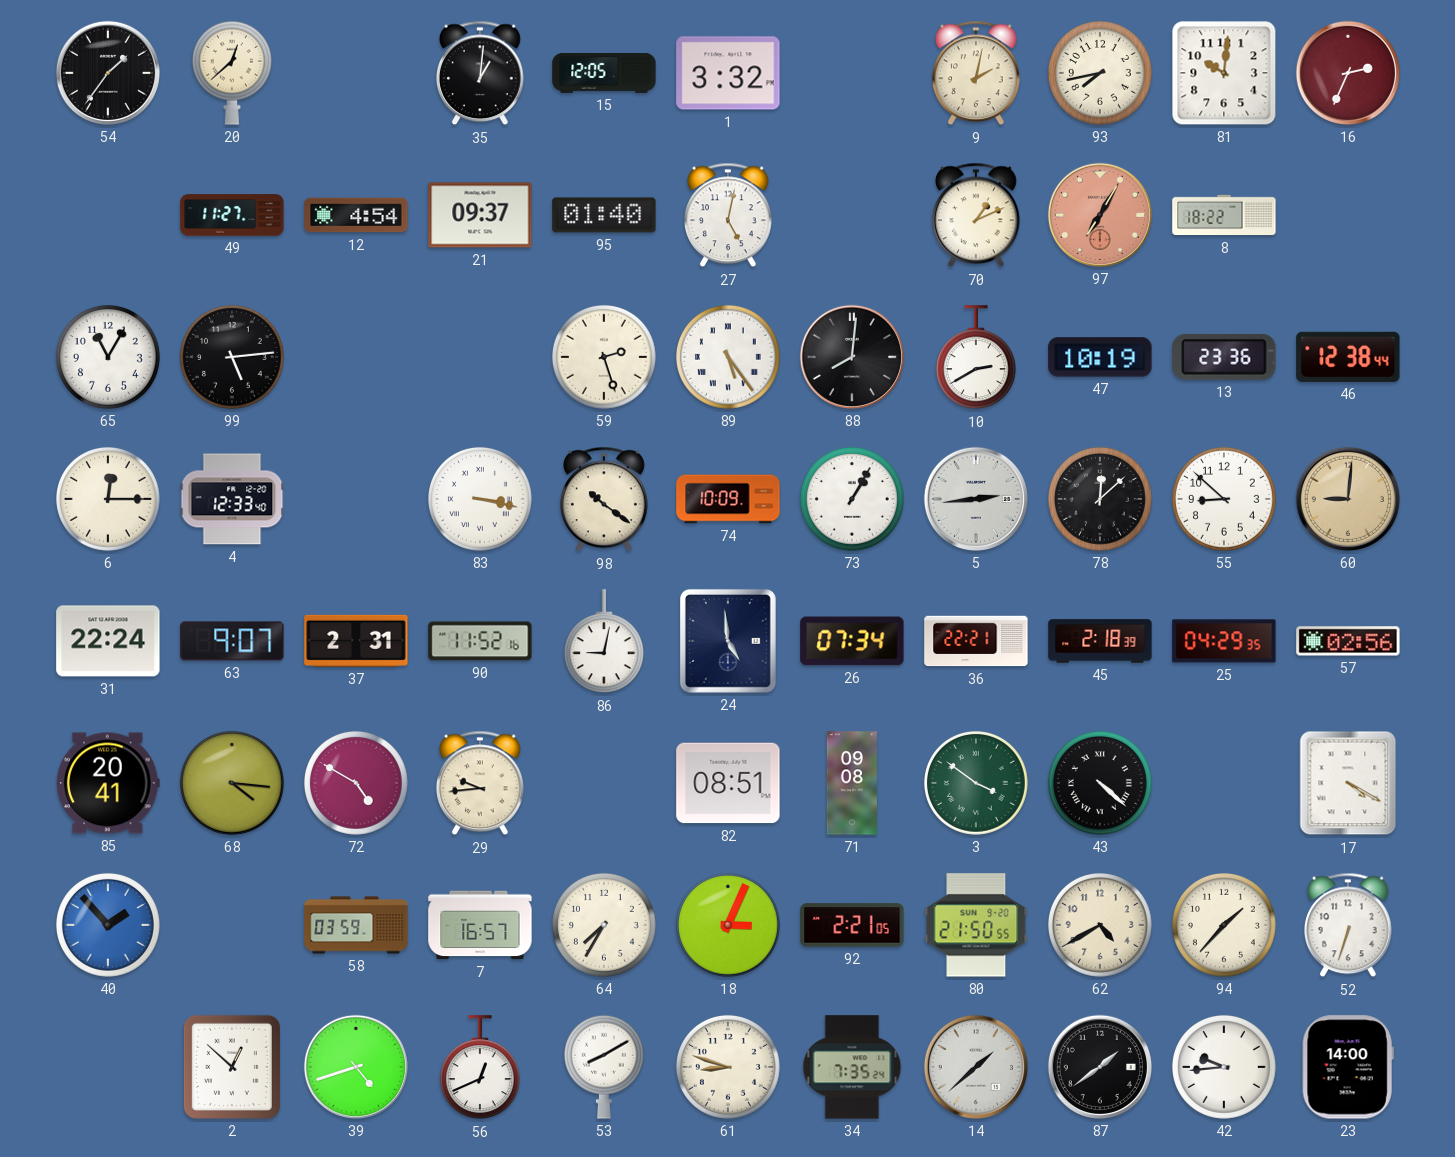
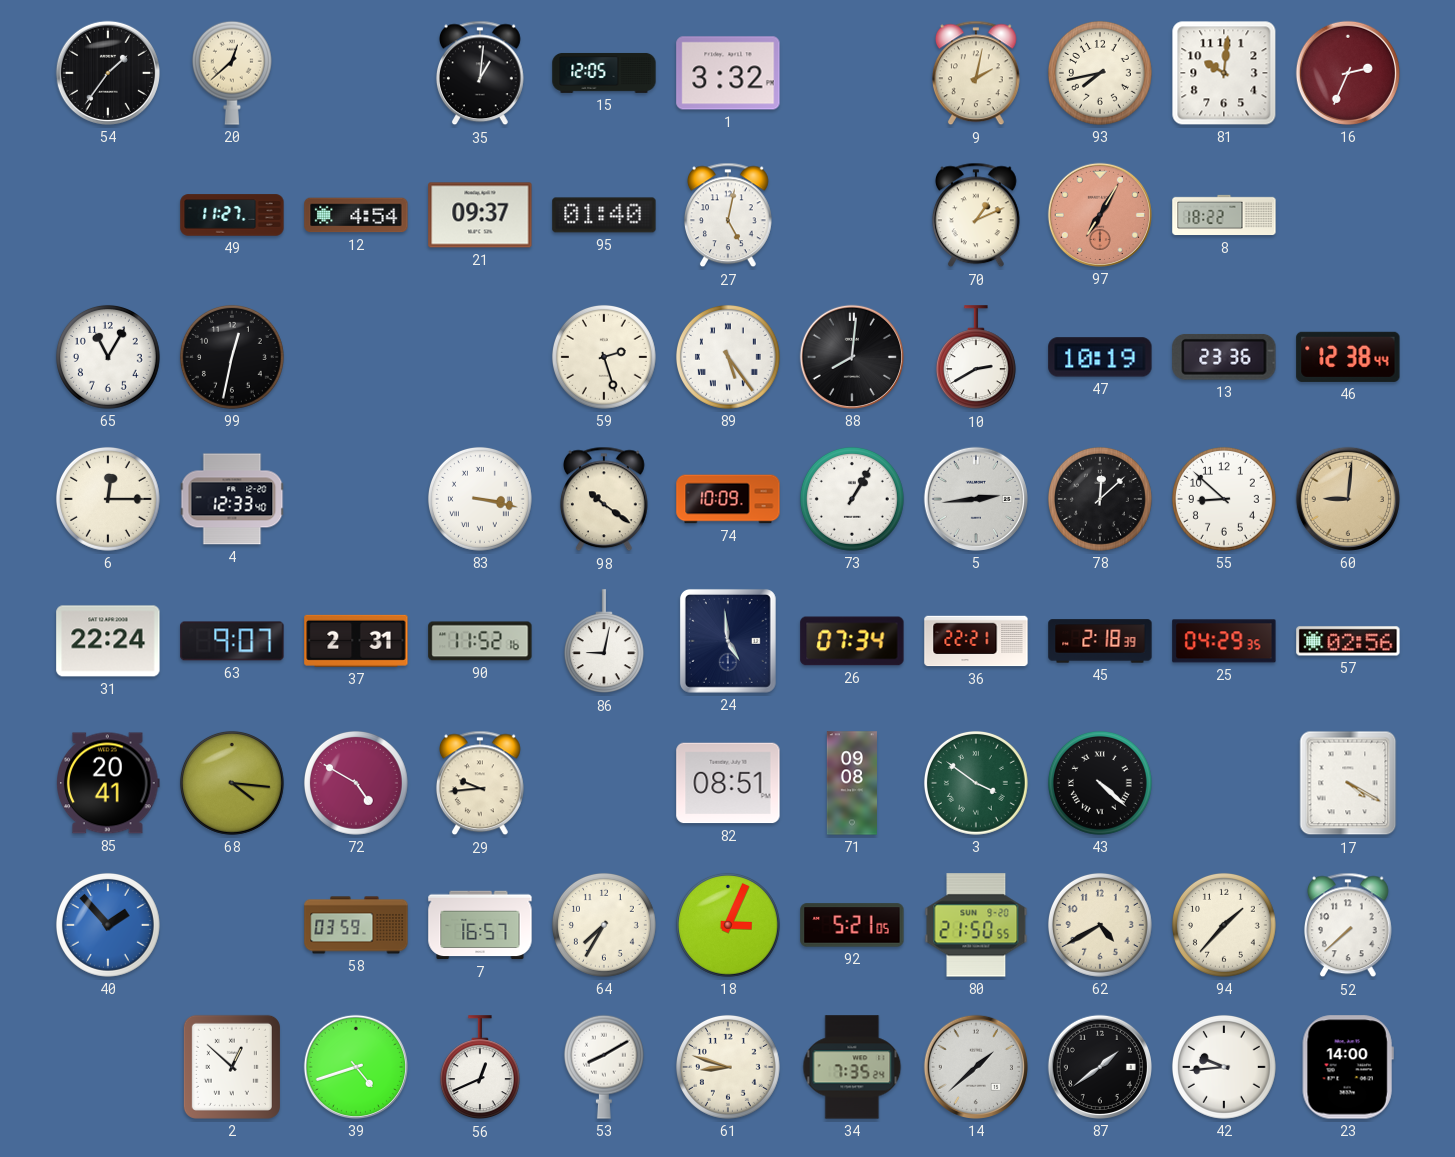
99: 5:14 -> 12:32 (232, 357)
92: 2:21 -> 5:21 (852, 925)
52: 6:33 -> 7:38 (1348, 925)
